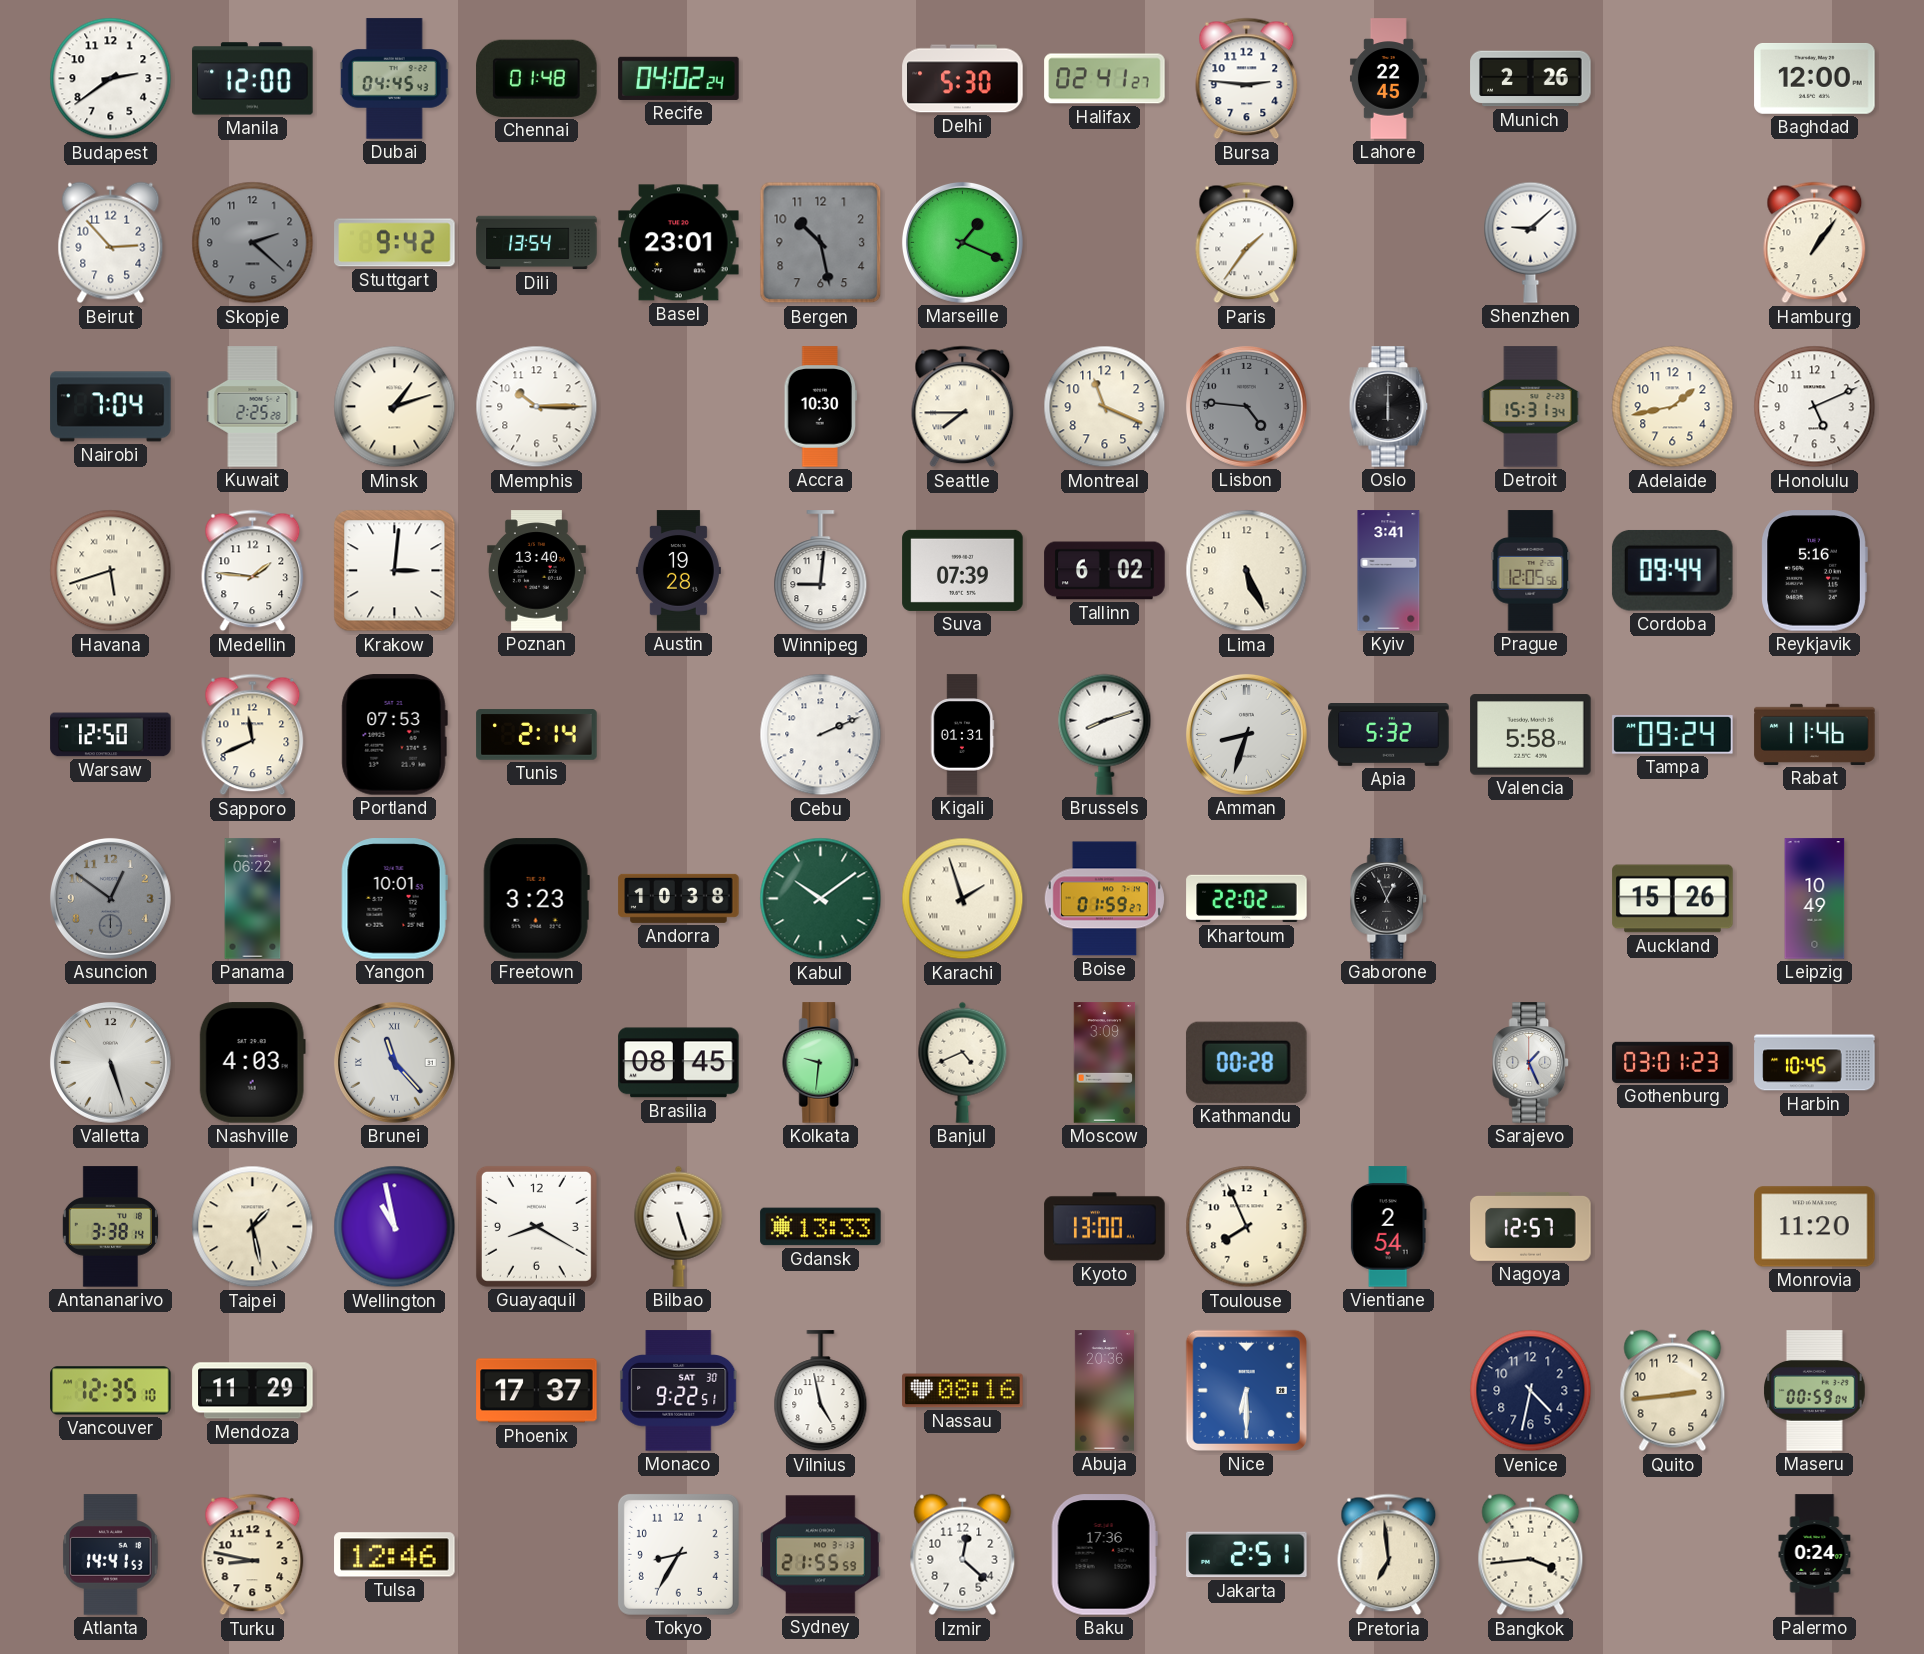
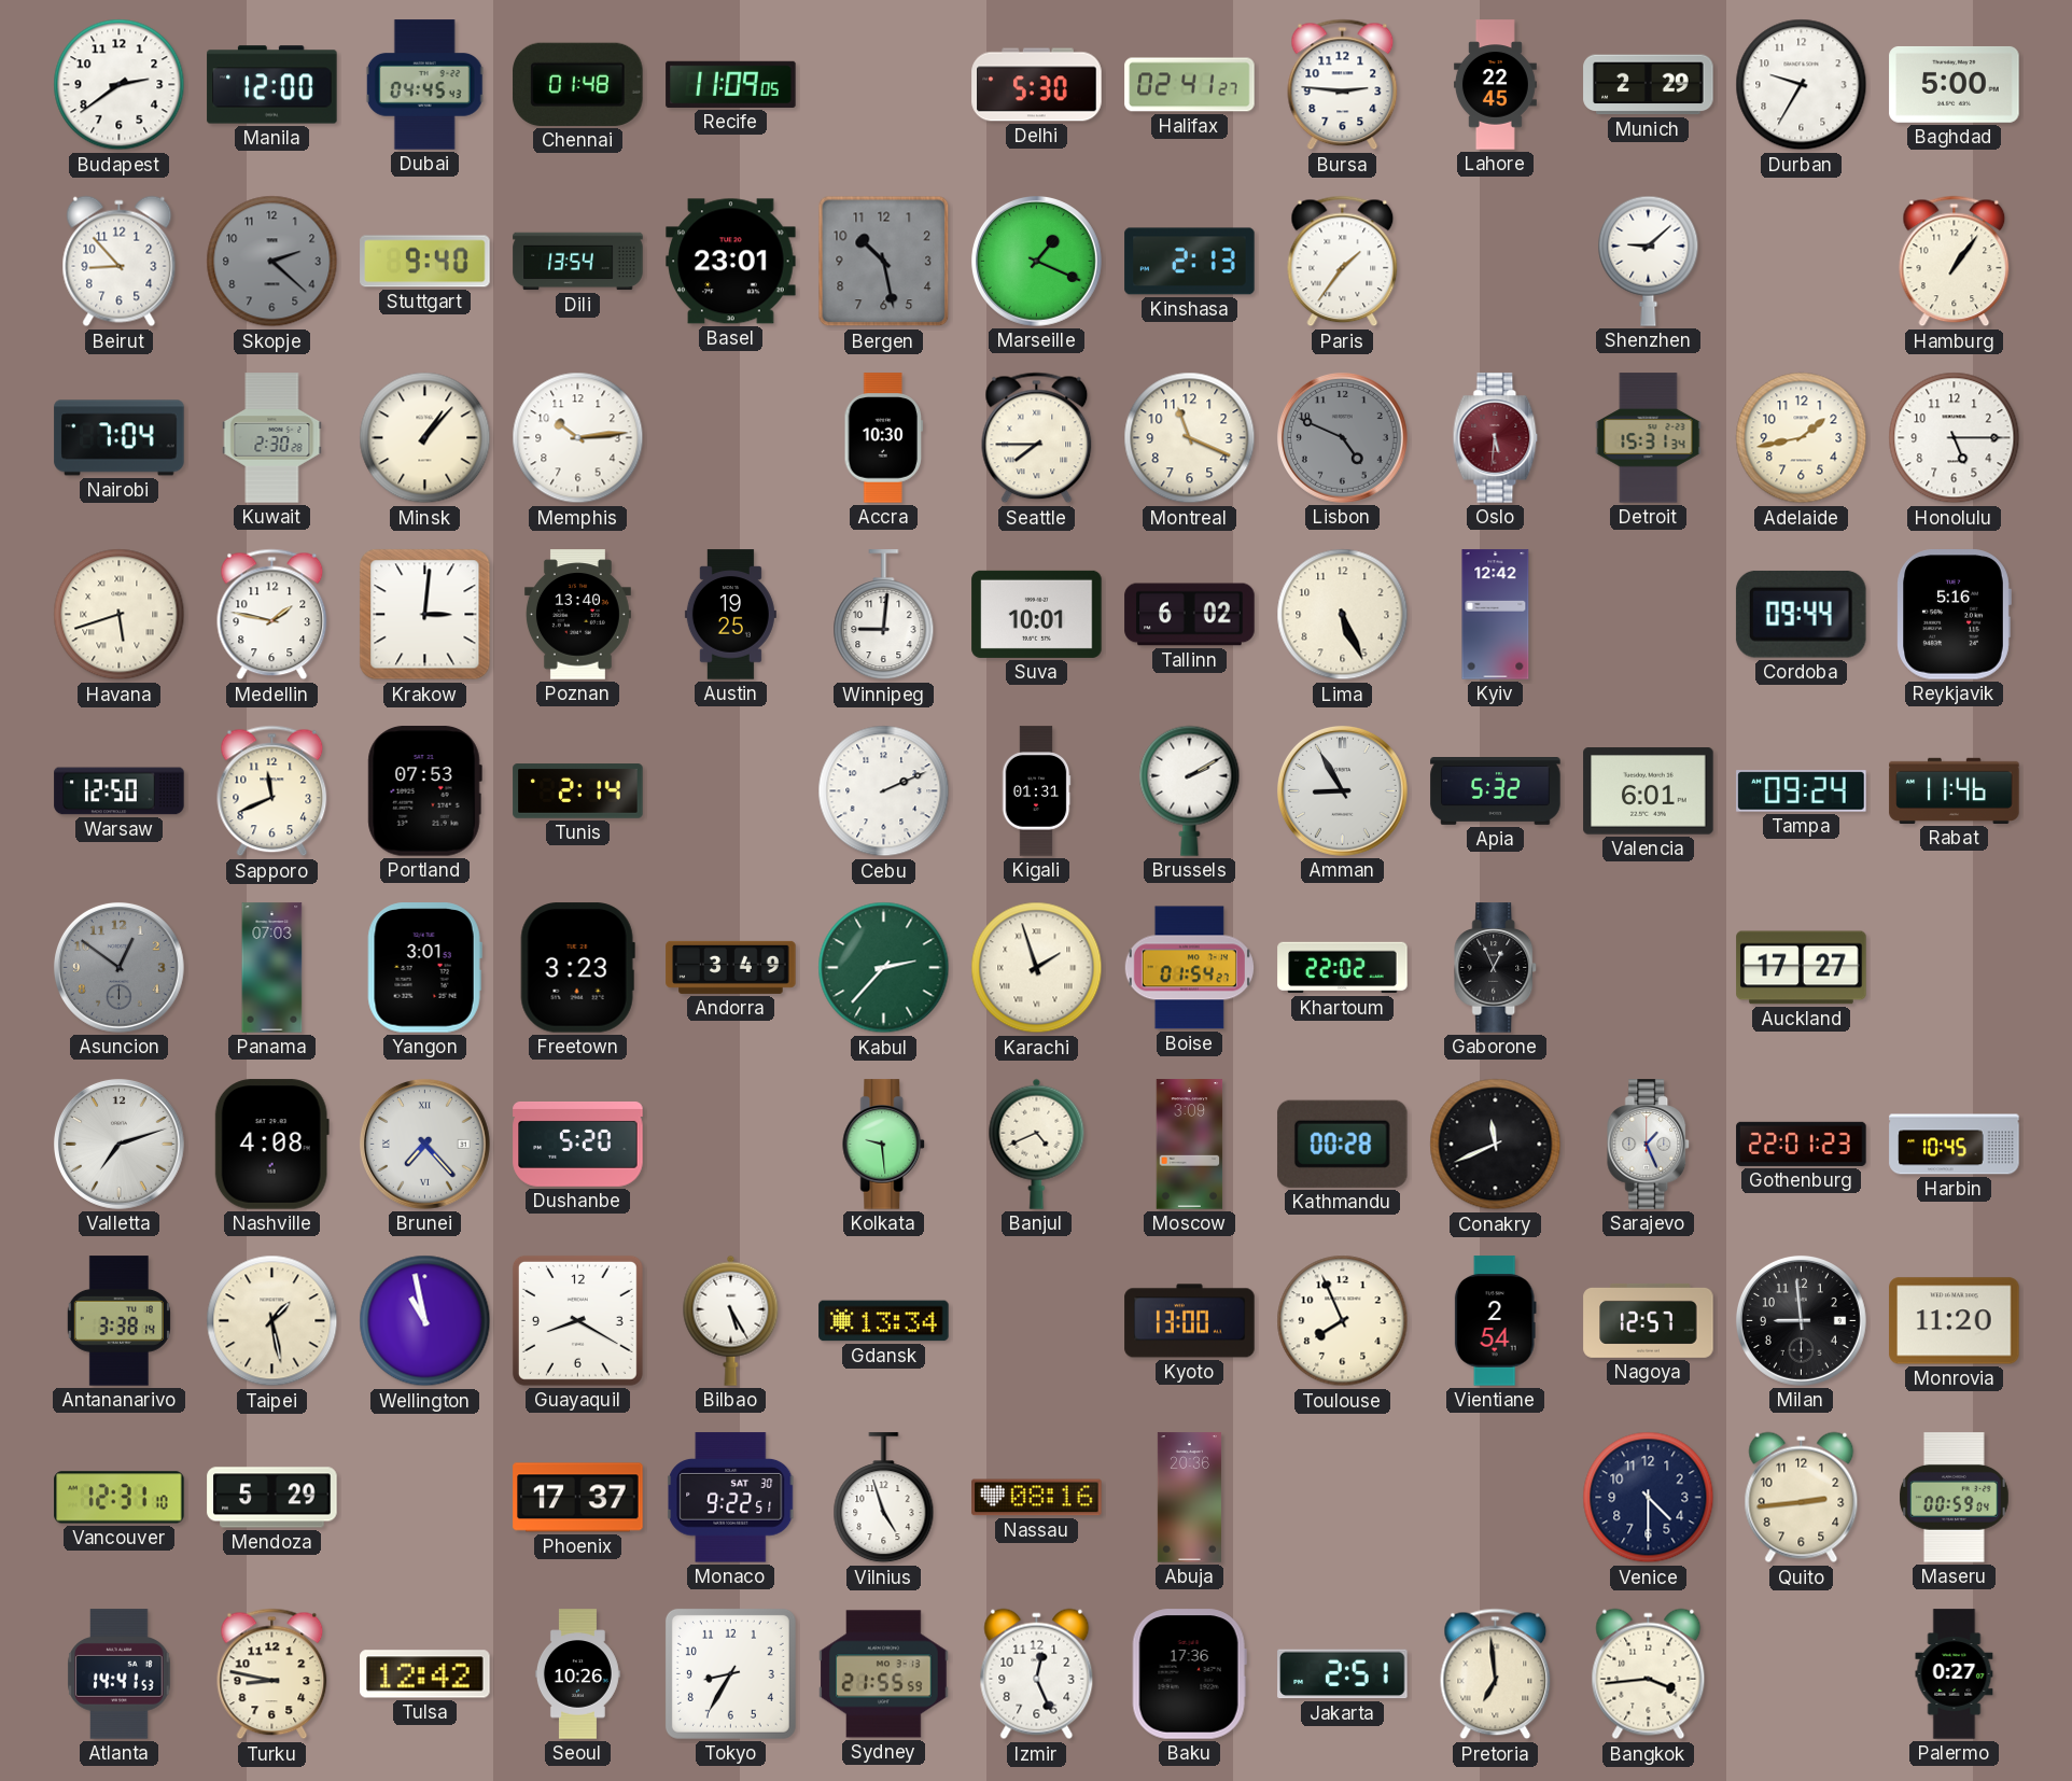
Recife: 04:02 -> 11:09 (731, 84)
Munich: 2:26 -> 2:29 (1649, 85)
Durban: none -> 9:35 (1802, 85)
Baghdad: 12:00 -> 5:00 (1955, 84)
Beirut: 2:53 -> 8:53 (120, 262)
Stuttgart: 9:42 -> 9:40 (425, 262)
Kinshasa: none -> 2:13 (1190, 262)
Kuwait: 2:25 -> 2:30 (272, 438)
Minsk: 1:12 -> 1:07 (425, 438)
Memphis: 10:15 -> 10:14 (578, 438)
Lisbon: 4:46 -> 4:49 (1342, 437)
Oslo: 6:00 -> 5:31 (1496, 438)
Oslo dial: black -> burgundy (1496, 438)
Honolulu: 5:11 -> 5:15 (1955, 438)
Medellin: 1:46 -> 1:47 (272, 615)
Austin: 19:28 -> 19:25 (730, 615)
Suva: 07:39 -> 10:01 (1037, 614)
Kyiv: 3:41 -> 12:42 (1496, 615)
Prague: 12:05 -> none (1531, 571)
Brussels: 8:12 -> 2:10 (1190, 790)
Amman: 8:33 -> 8:55 (1342, 790)
Valencia: 5:58 -> 6:01 (1649, 791)
Panama: 06:22 -> 07:03 (272, 968)
Yangon: 10:01 -> 3:01 (424, 968)
Andorra: 10:38 -> 3:49 (731, 967)
Kabul: 10:09 -> 2:37 (884, 968)
Boise: 01:59 -> 01:54 (1189, 968)
Auckland: 15:26 -> 17:27 (1802, 968)
Leipzig: 10:49 -> none (1815, 899)
Valletta: 5:27 -> 7:12 (118, 1144)
Nashville: 4:03 -> 4:08 (271, 1145)
Brunei: 11:23 -> 7:23 (424, 1144)
Dushanbe: none -> 5:20 (578, 1144)
Brasilia: 08:45 -> none (679, 1063)
Kolkata: 9:31 -> 9:29 (884, 1145)
Conakry: none -> 11:41 (1496, 1145)
Gothenburg: 03:01 -> 22:01 (1802, 1144)
Bilbao: 5:27 -> 5:25 (731, 1320)
Gdansk: 13:33 -> 13:34 (884, 1321)
Milan: none -> 8:59 (1801, 1320)
Vancouver: 12:35 -> 12:31 (120, 1498)
Mendoza: 11:29 -> 5:29 (272, 1498)
Vilnius: 4:58 -> 4:57 (884, 1498)
Nice: 6:30 -> none (1246, 1390)
Venice: 4:32 -> 4:30 (1649, 1498)
Tulsa: 12:46 -> 12:42 (425, 1674)
Seoul: none -> 10:26 (577, 1674)
Izmir: 12:22 -> 12:26 (1037, 1674)
Palermo: 0:24 -> 0:27 (1955, 1674)
